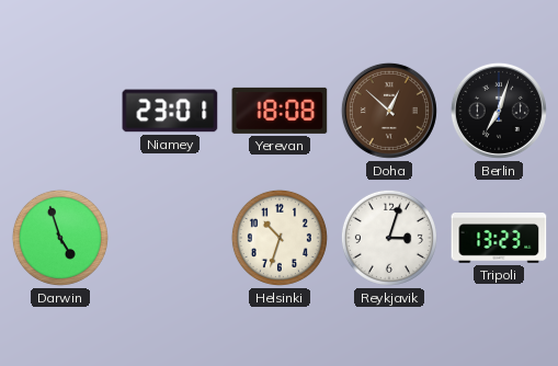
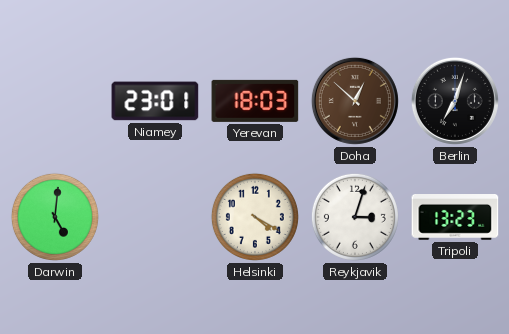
Yerevan: 18:08 -> 18:03 (255, 101)
Darwin: 4:57 -> 5:01 (55, 217)
Helsinki: 10:33 -> 4:20 (255, 217)
